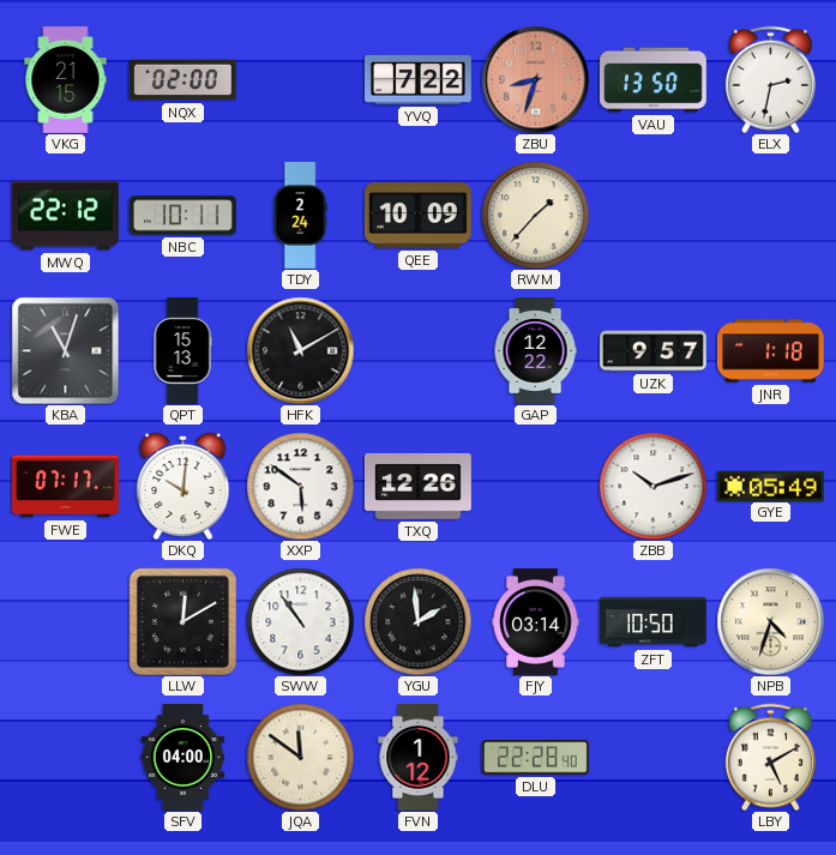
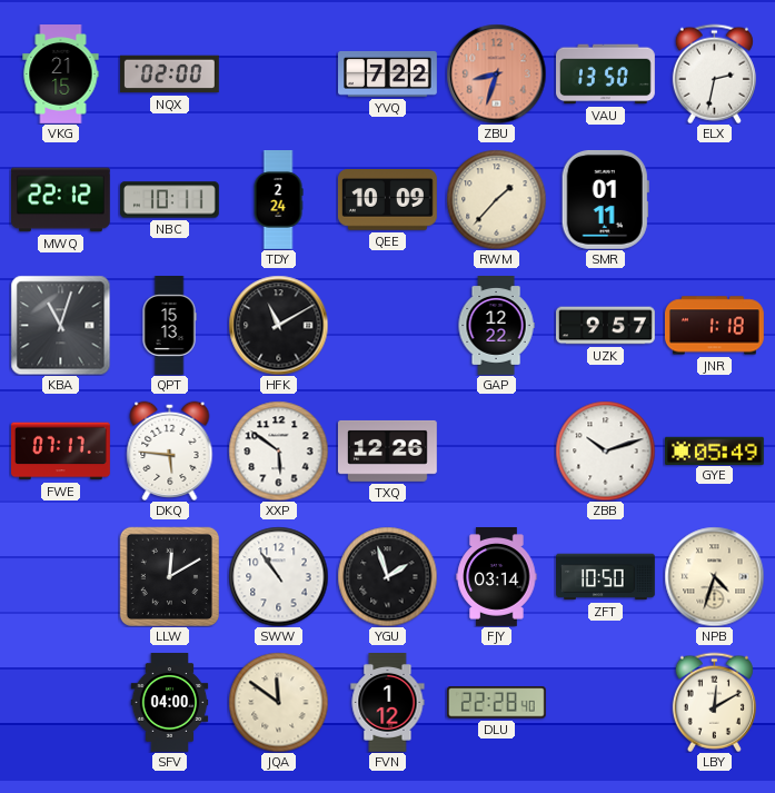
SMR: none -> 01:11 (605, 199)
DKQ: 10:01 -> 5:46 (170, 450)
YGU: 1:59 -> 1:57 (387, 576)
LBY: 5:10 -> 12:10 (714, 702)
